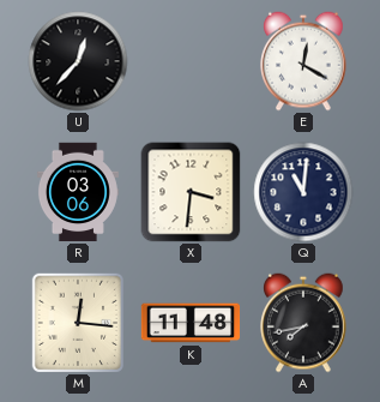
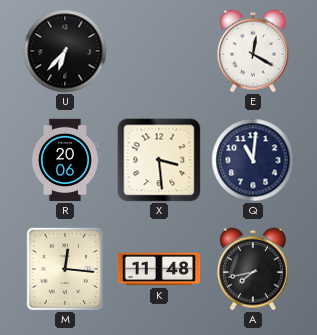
U: 12:37 -> 6:37 (65, 51)
R: 03:06 -> 20:06 (65, 160)
X: 3:31 -> 3:29 (159, 160)
